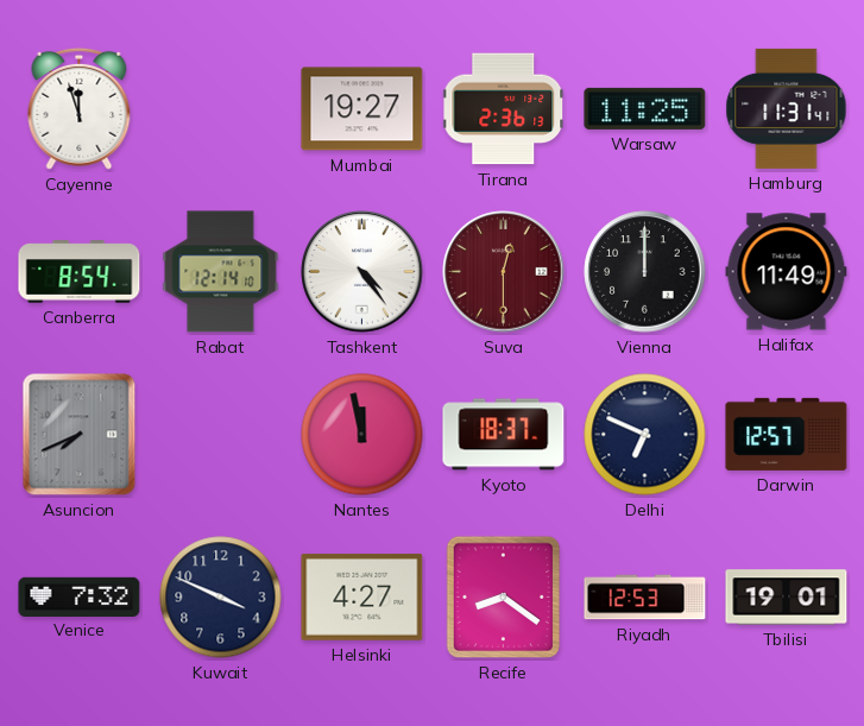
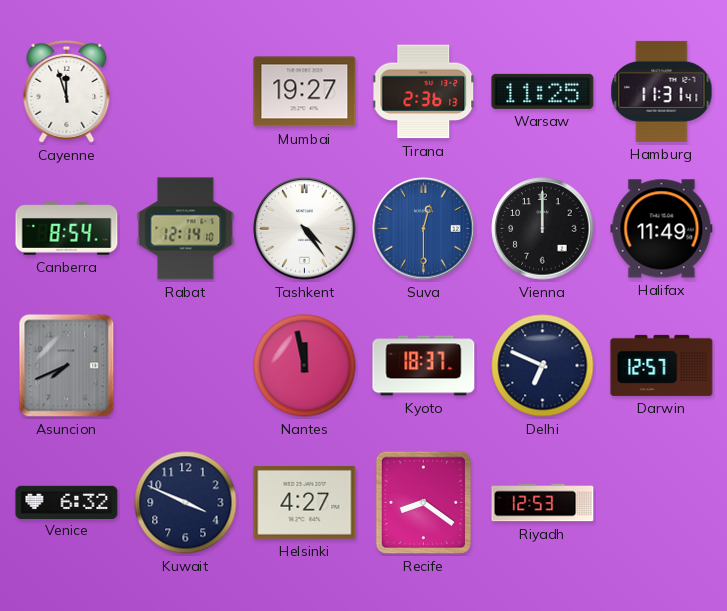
Suva dial: burgundy -> blue (424, 229)
Venice: 7:32 -> 6:32 (67, 502)
Tbilisi: 19:01 -> none (787, 598)
